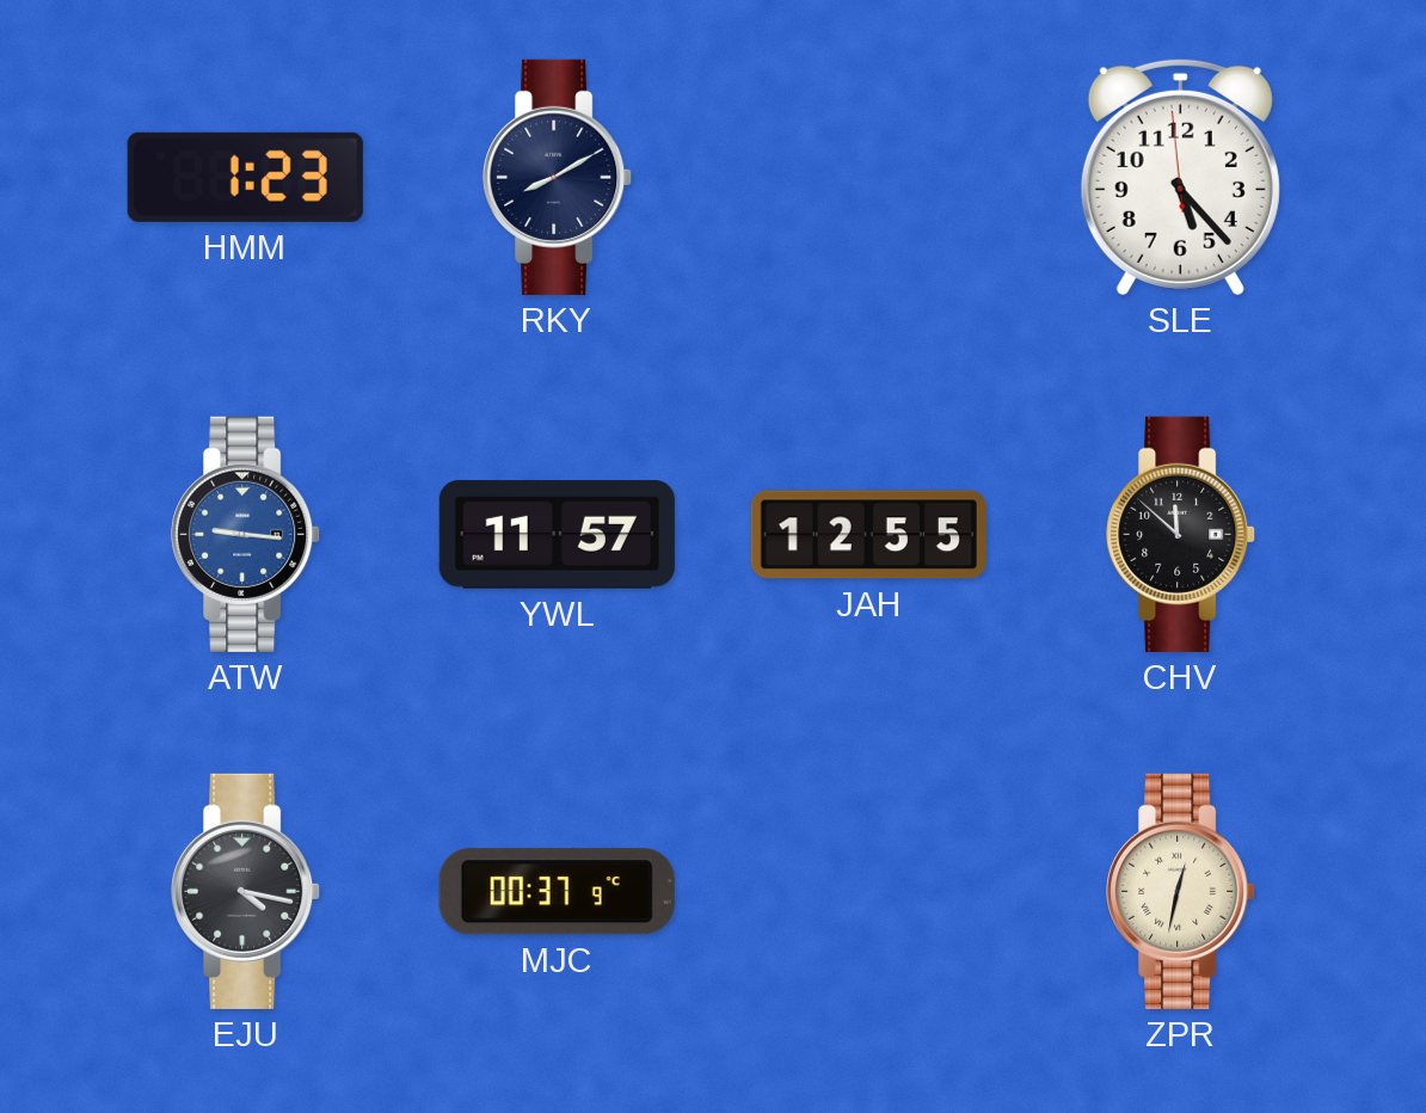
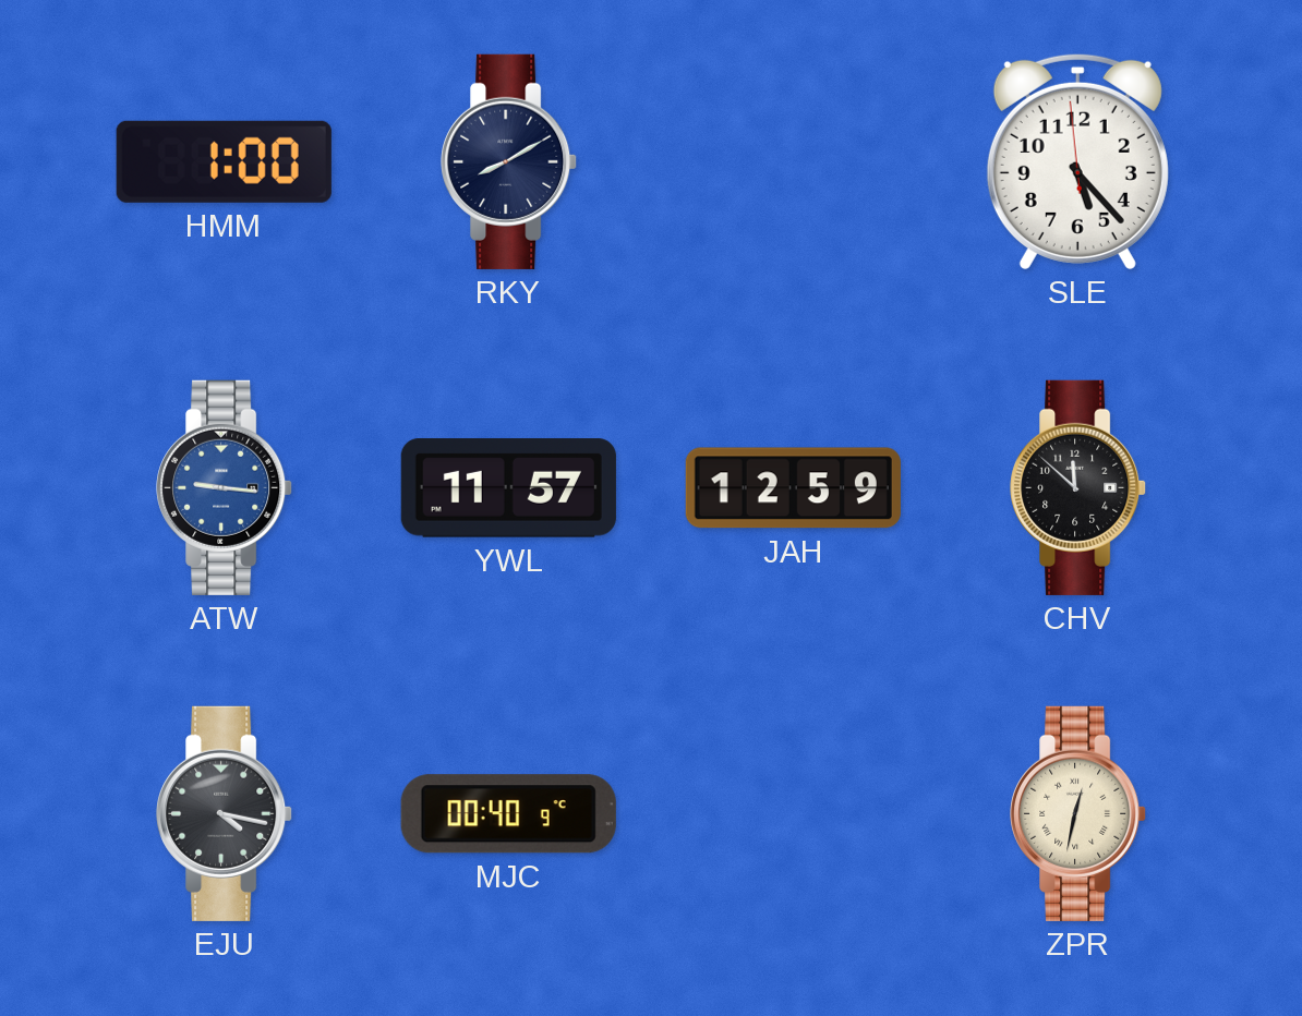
HMM: 1:23 -> 1:00 (224, 161)
JAH: 12:55 -> 12:59 (793, 488)
MJC: 00:37 -> 00:40 (508, 814)
